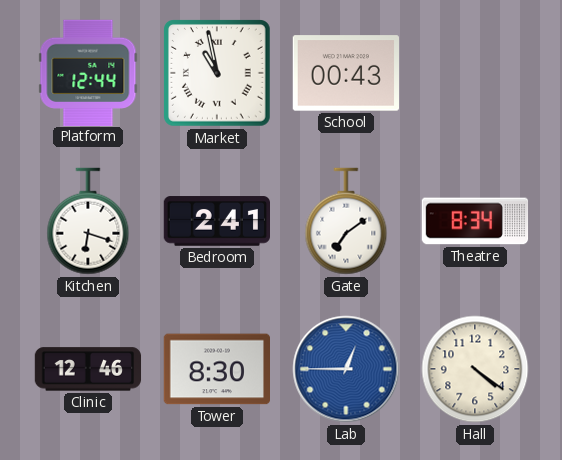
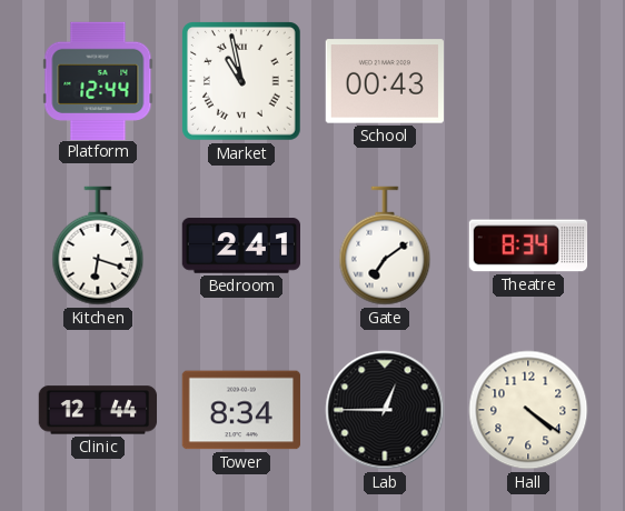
Clinic: 12:46 -> 12:44 (98, 410)
Tower: 8:30 -> 8:34 (240, 410)
Lab dial: blue -> black (385, 410)
